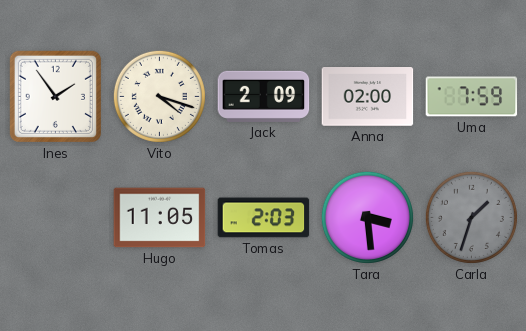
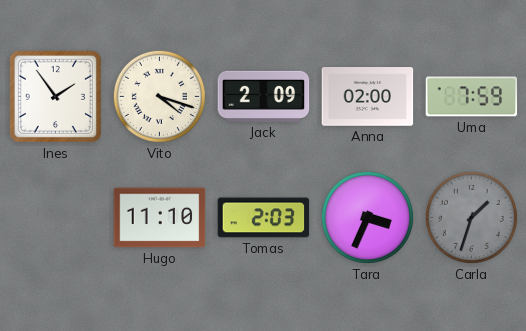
Hugo: 11:05 -> 11:10 (160, 218)
Tara: 3:29 -> 3:34 (367, 217)
